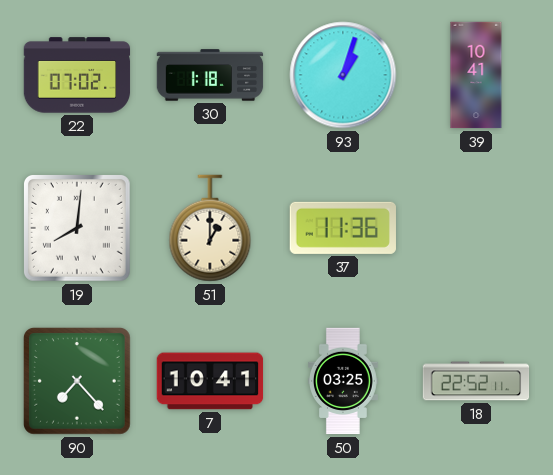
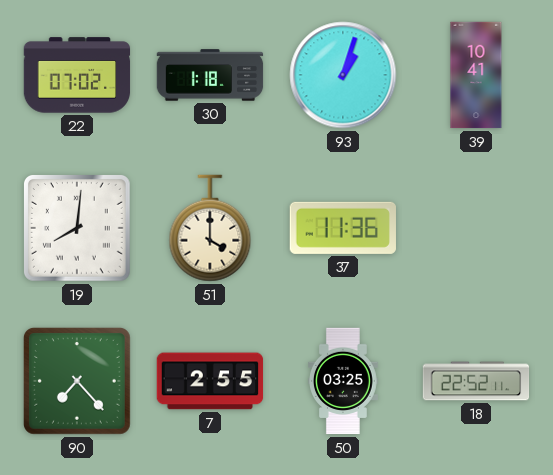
51: 1:00 -> 4:00 (210, 228)
7: 10:41 -> 2:55 (210, 381)
